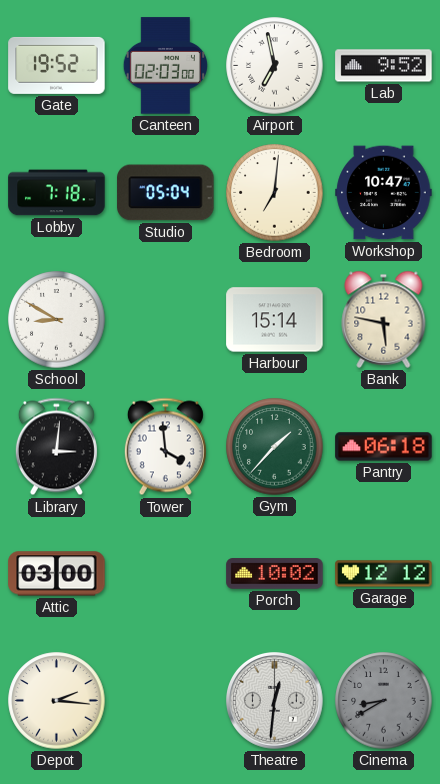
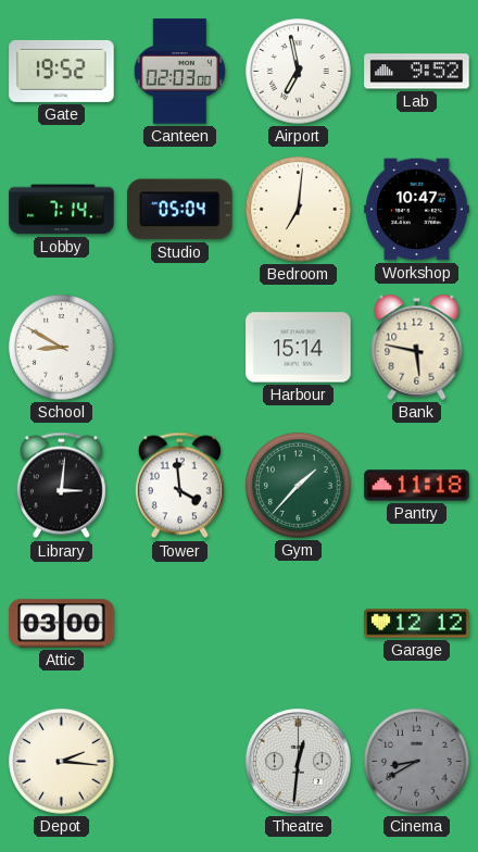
Lobby: 7:18 -> 7:14 (62, 210)
Pantry: 06:18 -> 11:18 (417, 486)
Porch: 10:02 -> none (275, 574)
